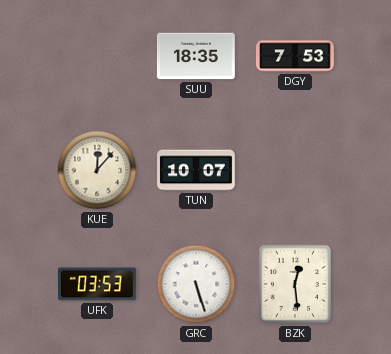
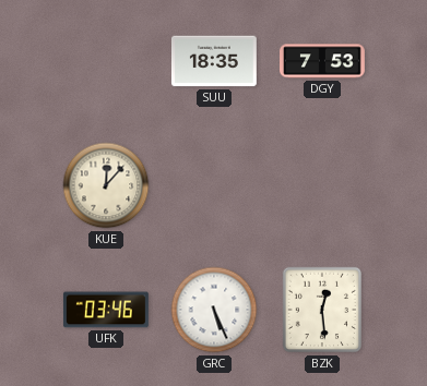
TUN: 10:07 -> none (197, 170)
UFK: 03:53 -> 03:46 (106, 310)
GRC: 5:27 -> 5:26 (214, 310)
